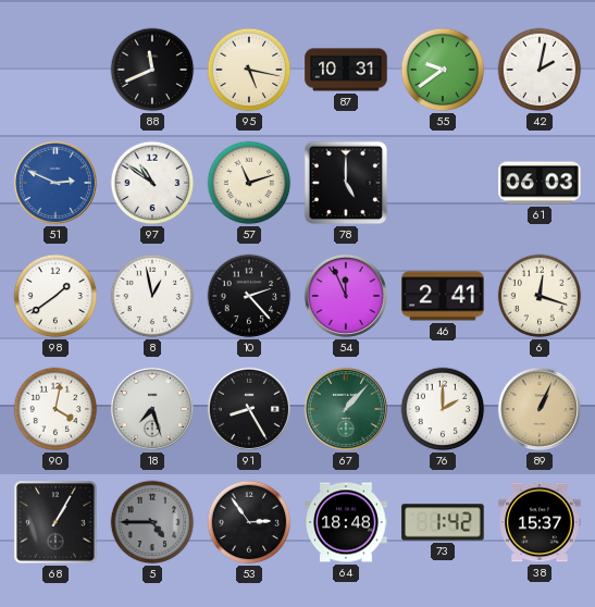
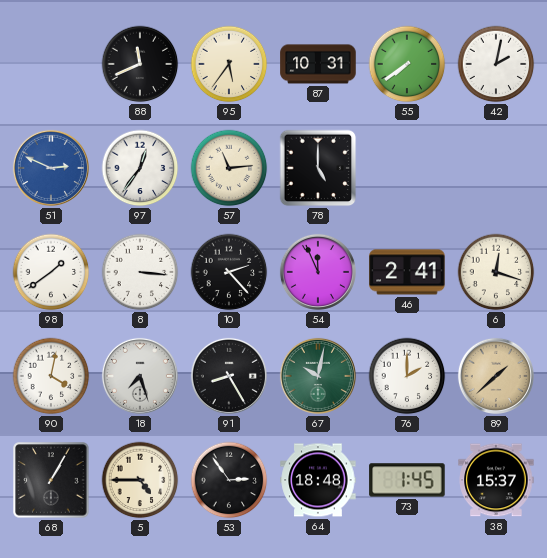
95: 5:17 -> 5:36 (229, 64)
55: 9:39 -> 7:39 (407, 64)
97: 10:51 -> 12:36 (140, 168)
57: 11:12 -> 11:14 (229, 168)
61: 06:03 -> none (540, 183)
8: 12:58 -> 3:16 (140, 272)
67: 1:07 -> 10:02 (318, 376)
89: 1:04 -> 1:38 (496, 376)
5 dial: grey -> cream (140, 480)
73: 1:42 -> 1:45 (407, 480)
